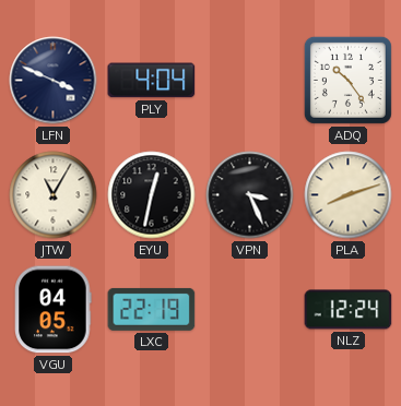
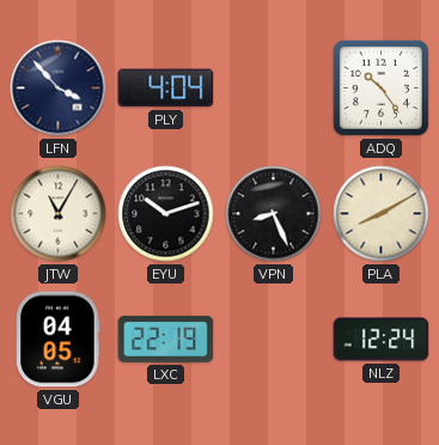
LFN: 3:49 -> 3:53 (59, 89)
EYU: 12:32 -> 10:12 (166, 214)
VPN: 3:26 -> 8:26 (274, 214)
PLA: 8:12 -> 8:10 (382, 214)
